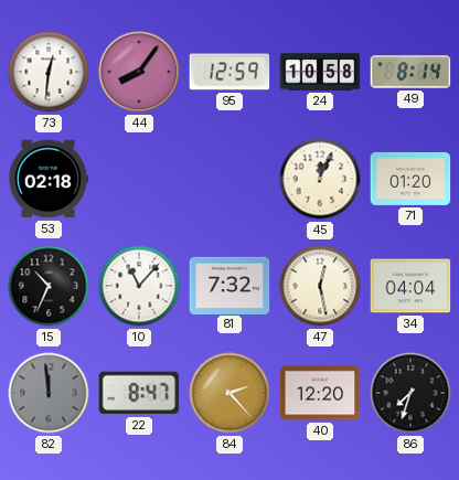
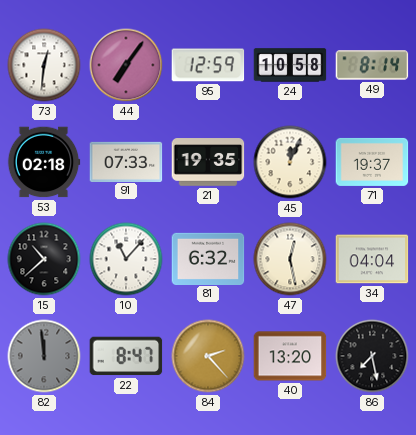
44: 8:06 -> 7:06 (126, 65)
91: none -> 07:33 (126, 161)
21: none -> 19:35 (208, 162)
71: 01:20 -> 19:37 (372, 162)
15: 10:34 -> 10:38 (44, 259)
81: 7:32 -> 6:32 (208, 258)
40: 12:20 -> 13:20 (290, 356)
86: 7:33 -> 7:28 (372, 356)
